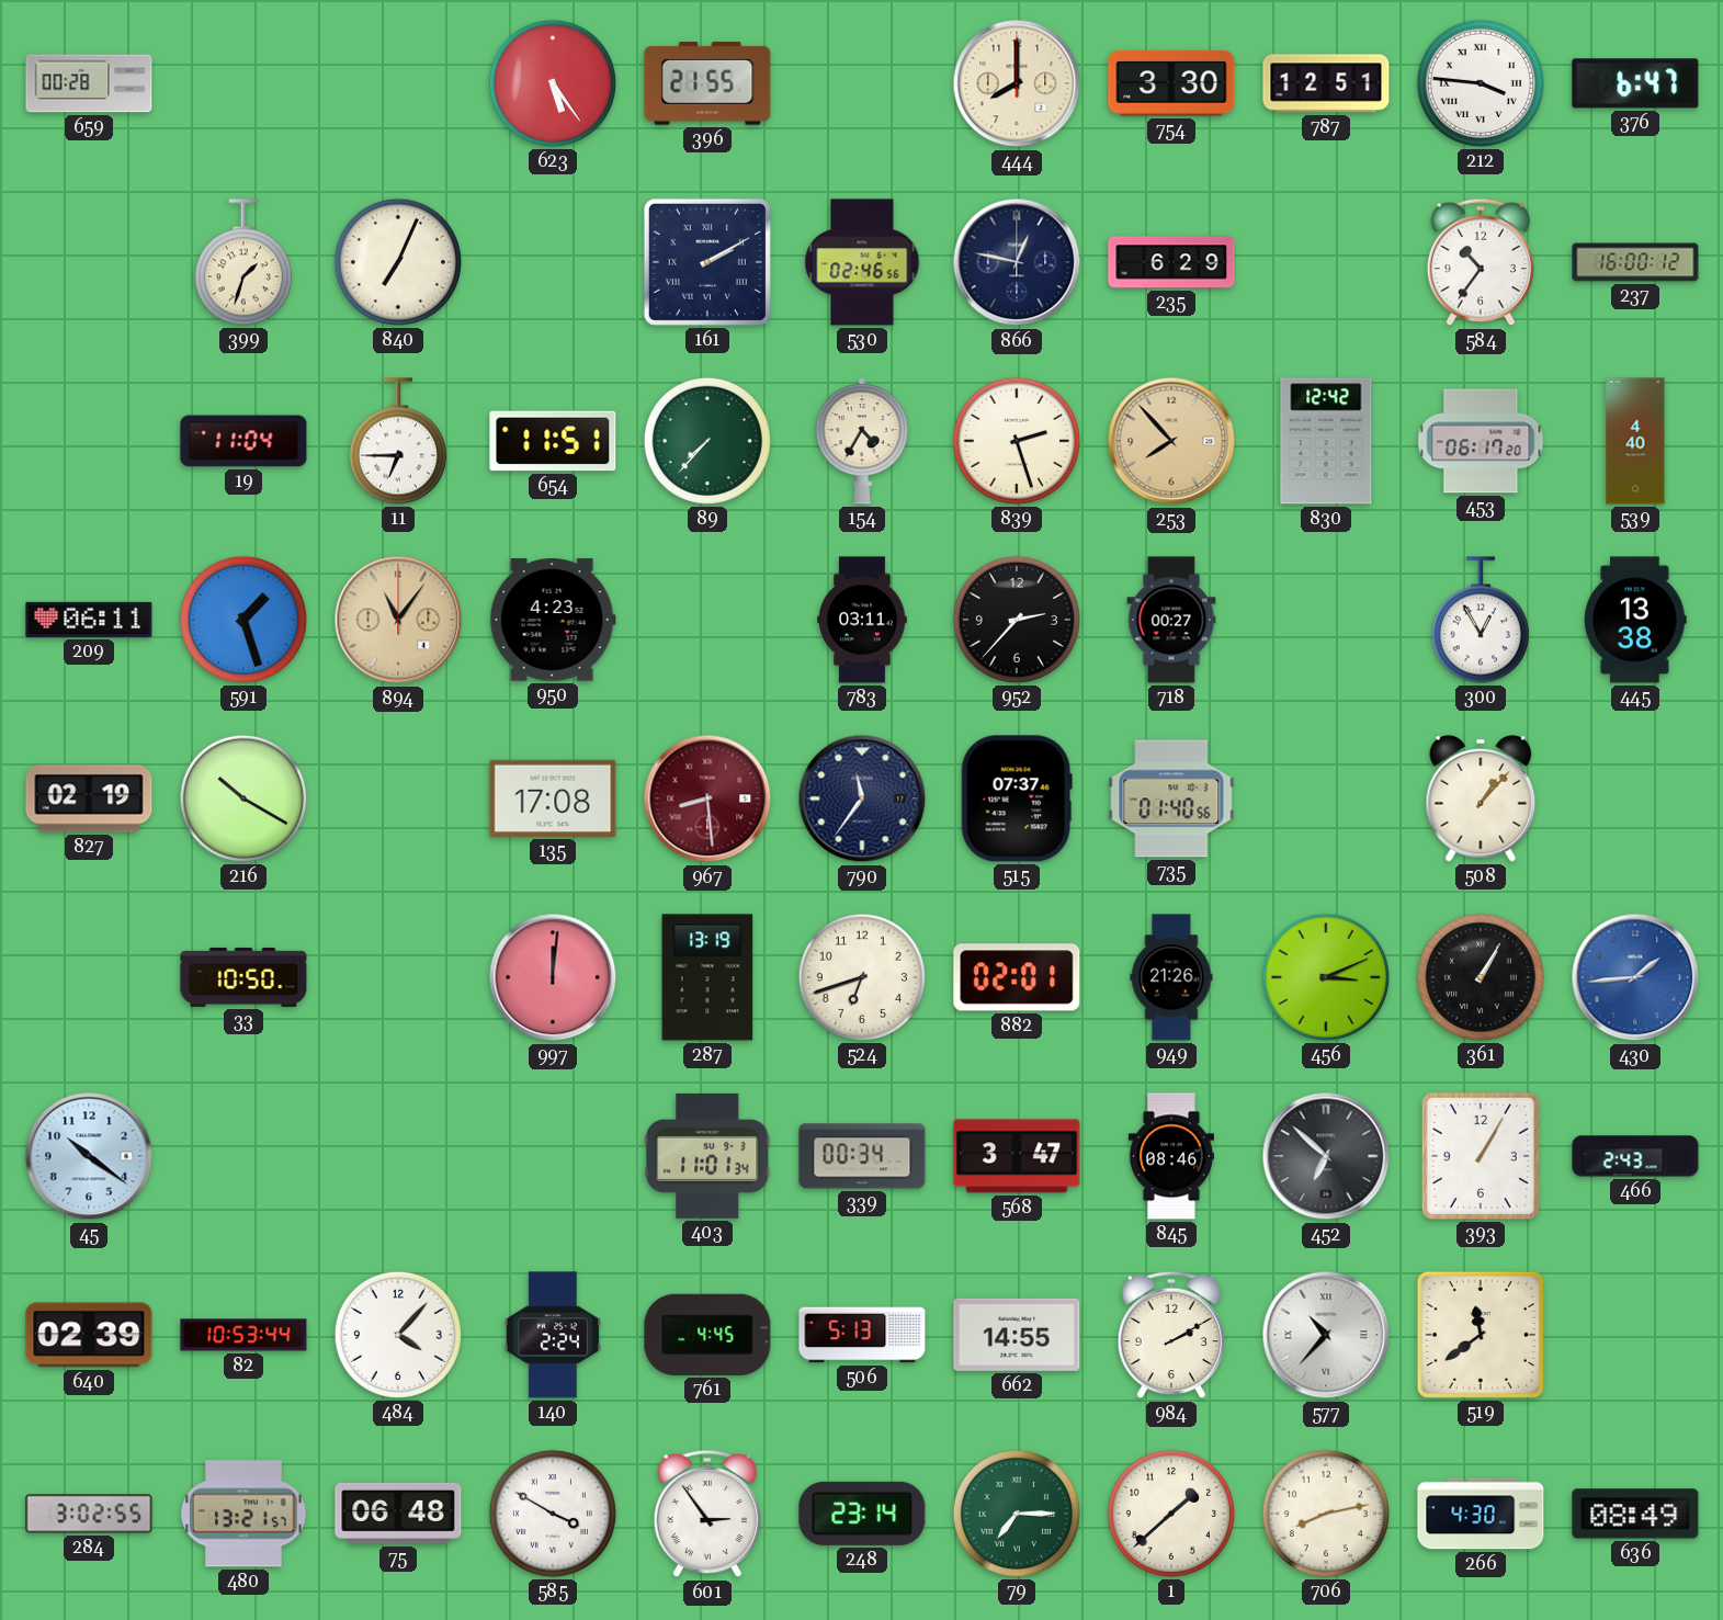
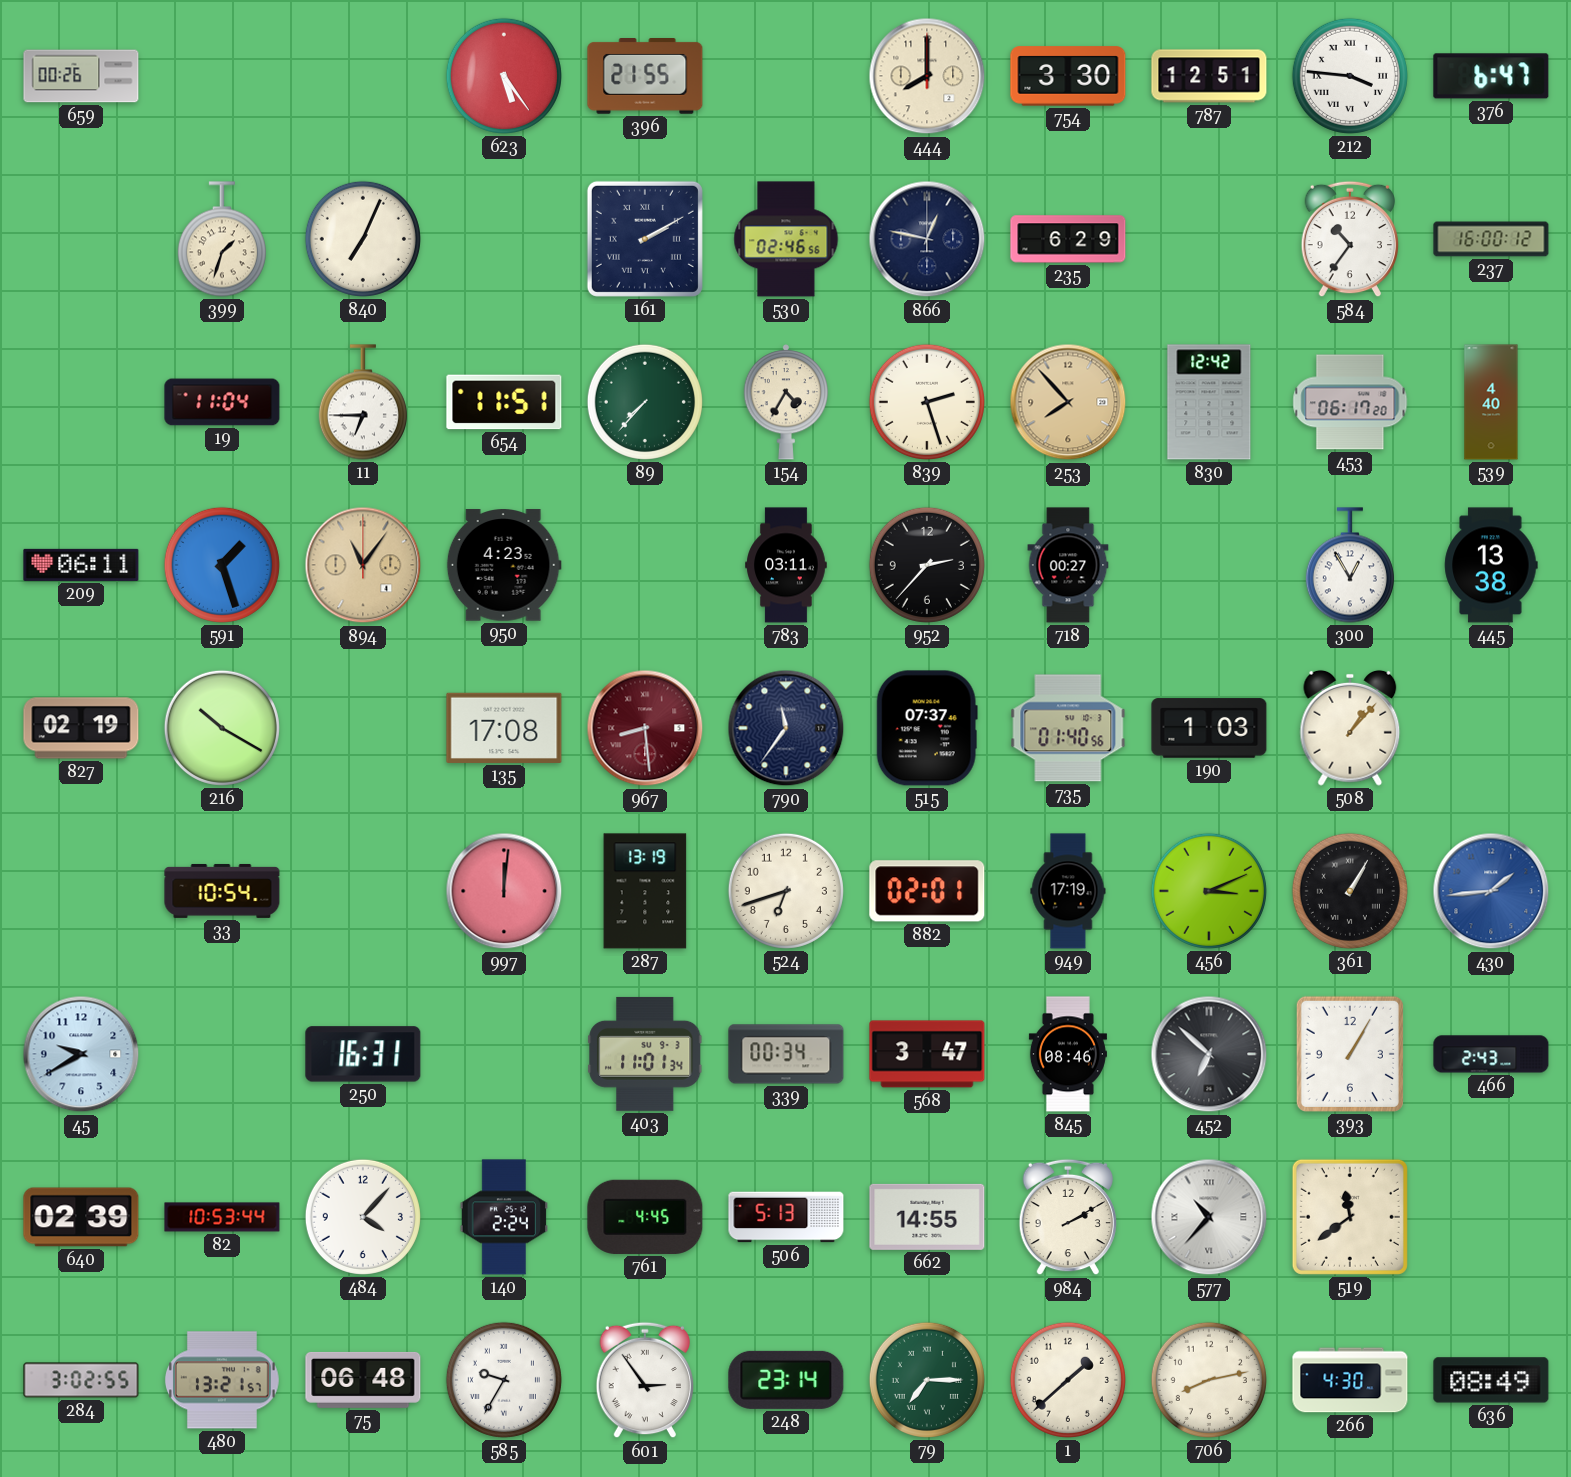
659: 00:28 -> 00:26 (81, 76)
190: none -> 1:03 (1209, 728)
33: 10:50 -> 10:54 (222, 891)
949: 21:26 -> 17:19 (1068, 891)
45: 10:21 -> 9:40 (81, 1054)
250: none -> 16:31 (363, 1054)
585: 3:50 -> 9:35 (504, 1380)
